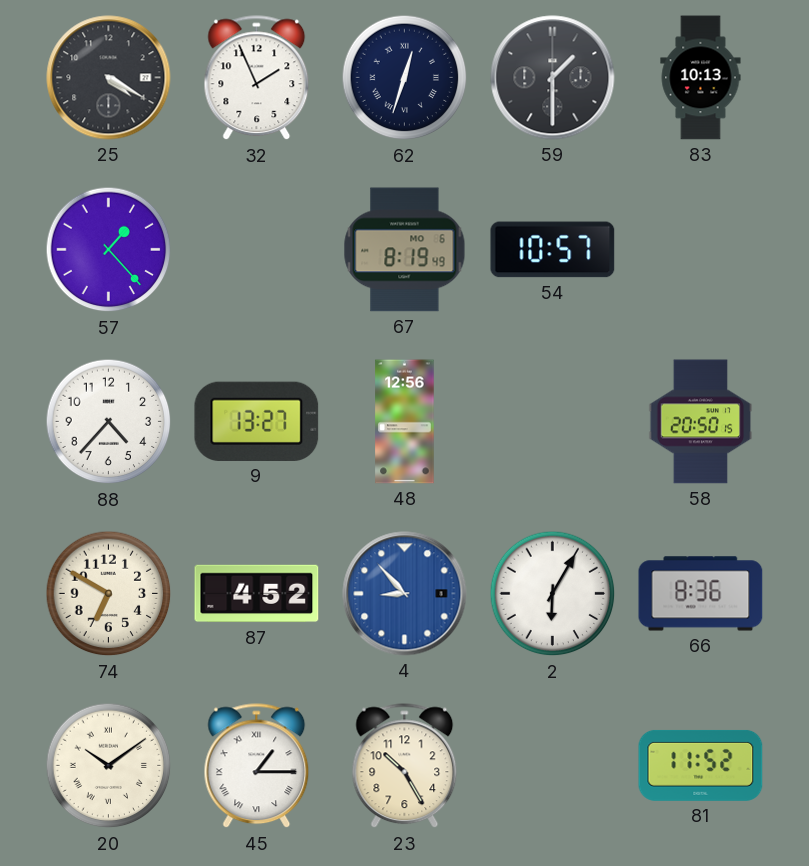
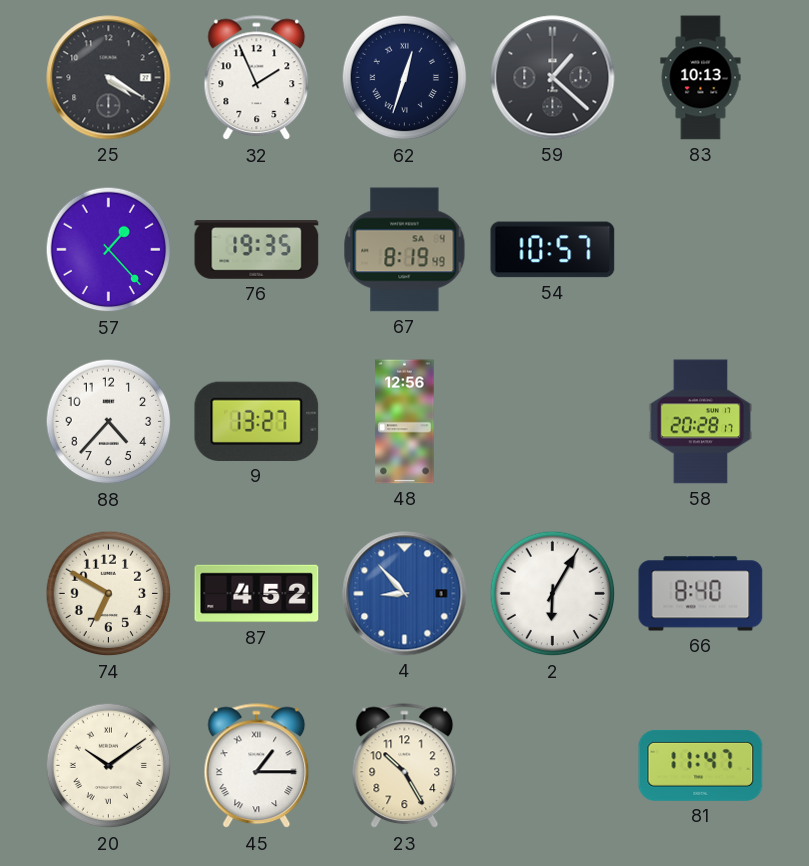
59: 1:30 -> 1:22 (553, 78)
76: none -> 19:35 (257, 250)
67 date: MO 6 -> SA 4 (405, 250)
58: 20:50 -> 20:28 (701, 422)
66: 8:36 -> 8:40 (701, 594)
81: 11:52 -> 11:47 (701, 765)
